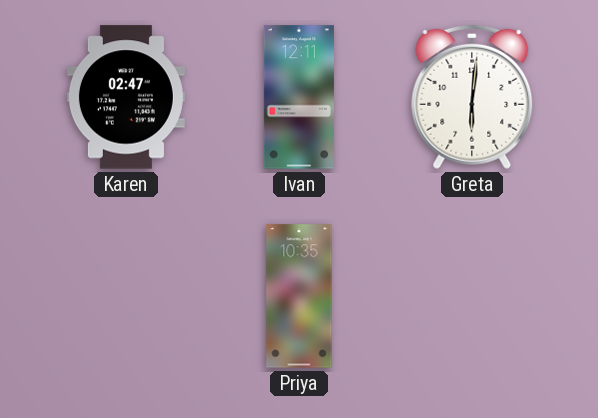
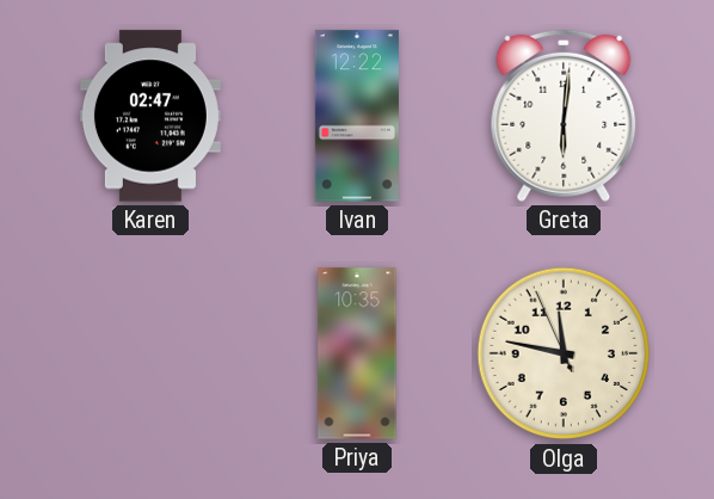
Ivan: 12:11 -> 12:22 (357, 116)
Olga: none -> 11:46 (564, 353)
